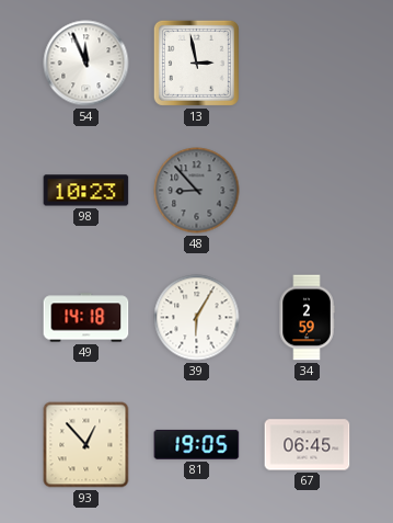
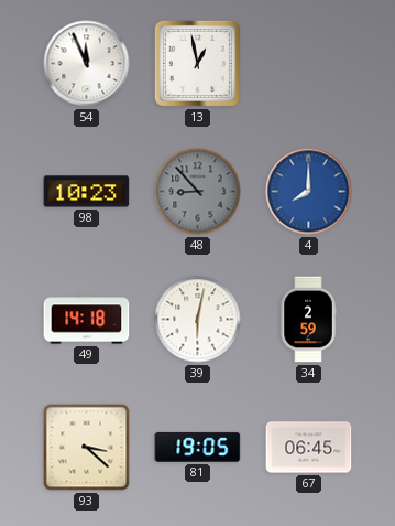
13: 2:58 -> 12:58 (197, 63)
4: none -> 8:00 (309, 192)
39: 6:05 -> 6:02 (198, 320)
93: 12:53 -> 3:22 (87, 448)
